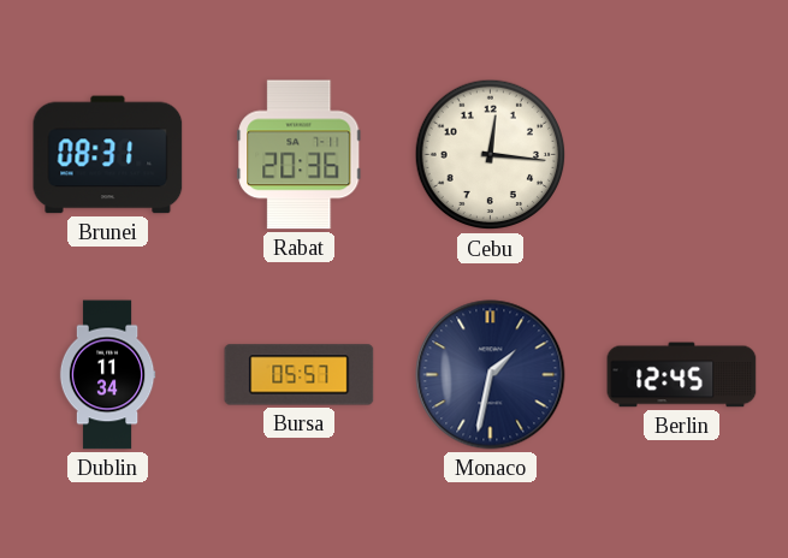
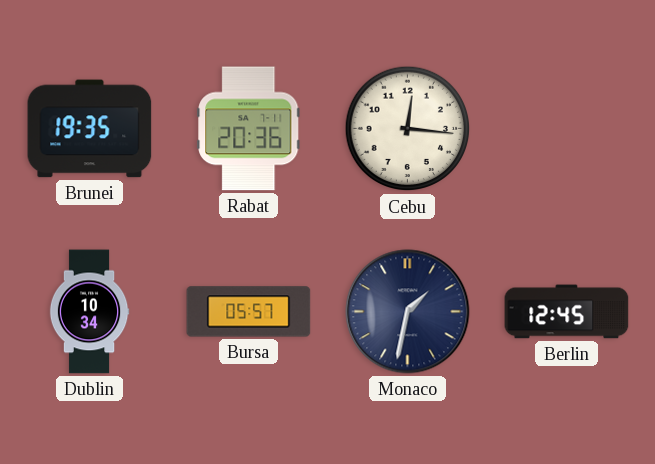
Brunei: 08:31 -> 19:35 (90, 129)
Dublin: 11:34 -> 10:34 (89, 312)
